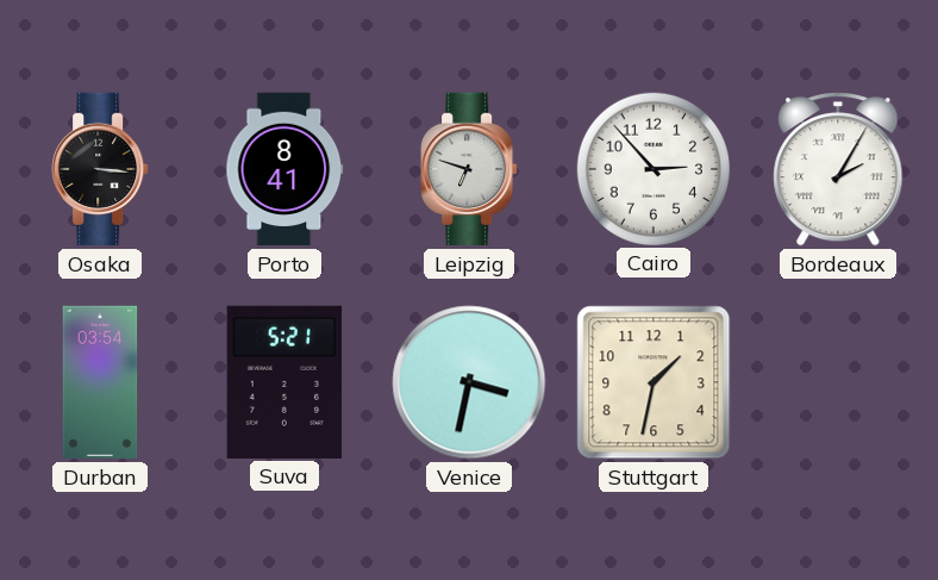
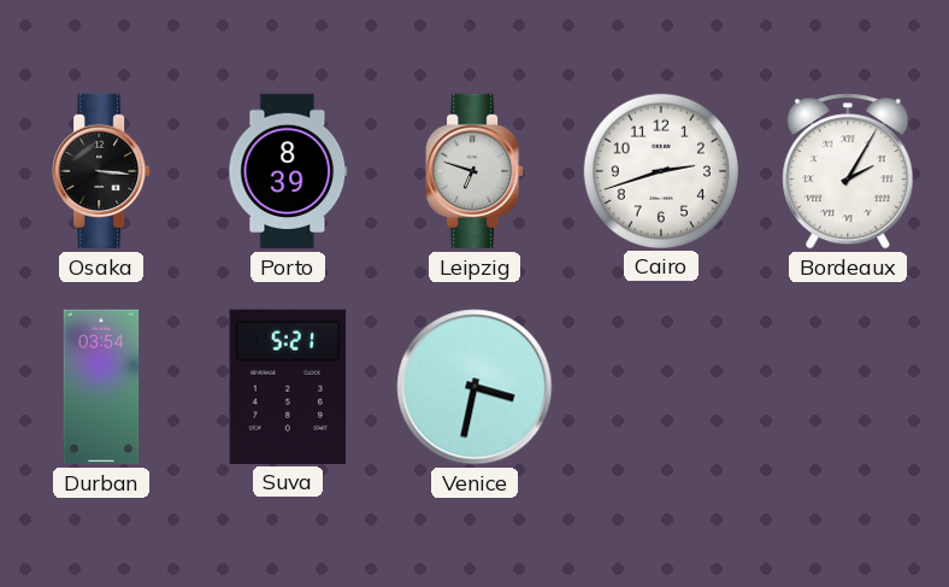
Porto: 8:41 -> 8:39 (288, 171)
Cairo: 2:53 -> 2:42 (660, 170)
Stuttgart: 1:32 -> none (654, 382)
